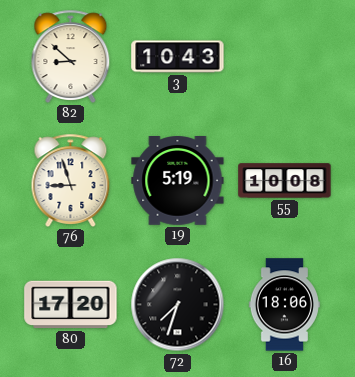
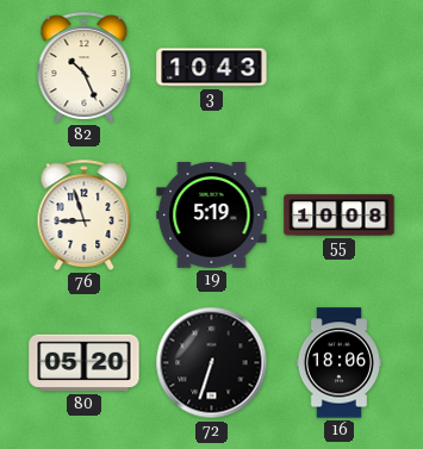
82: 8:52 -> 10:26 (85, 67)
80: 17:20 -> 05:20 (85, 363)
72: 7:33 -> 6:33 (212, 363)
